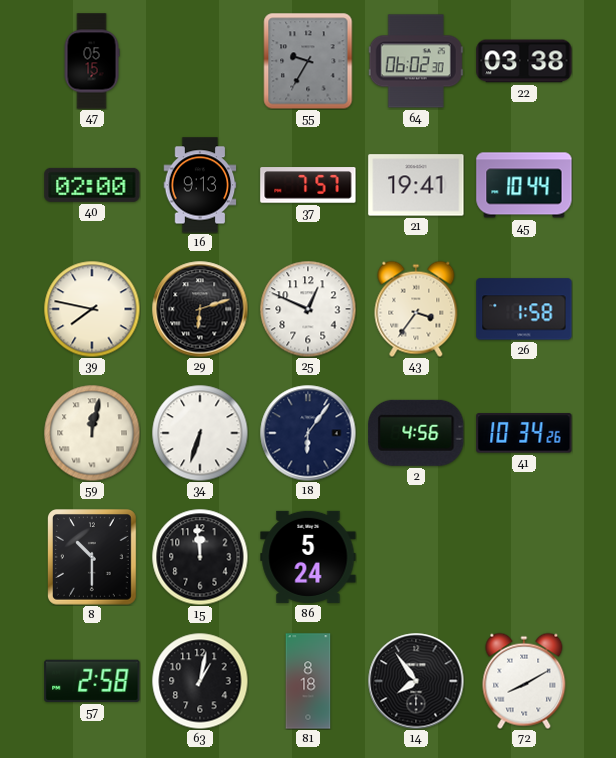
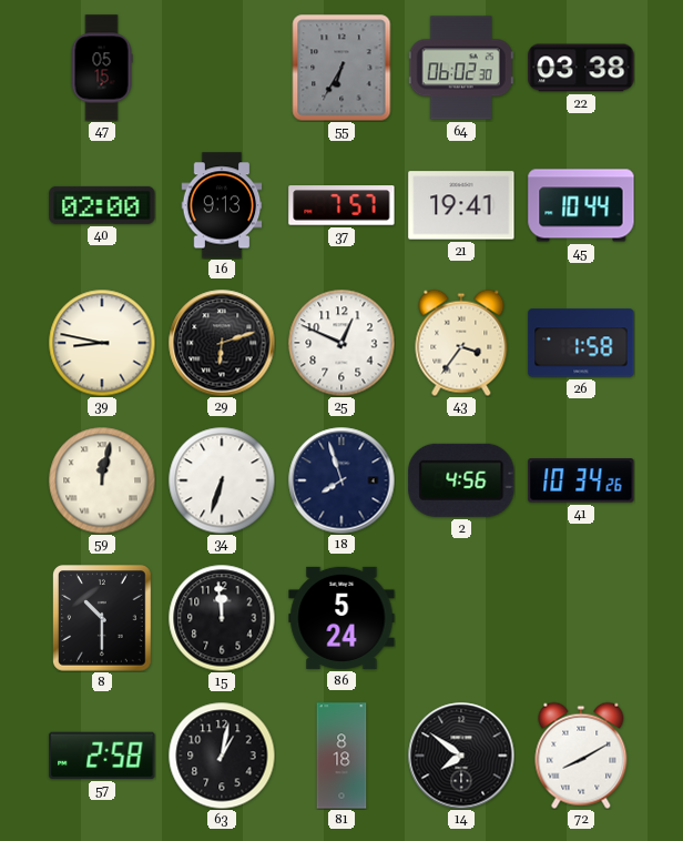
55: 9:35 -> 6:35 (341, 68)
39: 7:47 -> 8:47 (102, 343)
18: 6:06 -> 7:57 (341, 480)
14: 7:54 -> 7:51 (461, 756)
